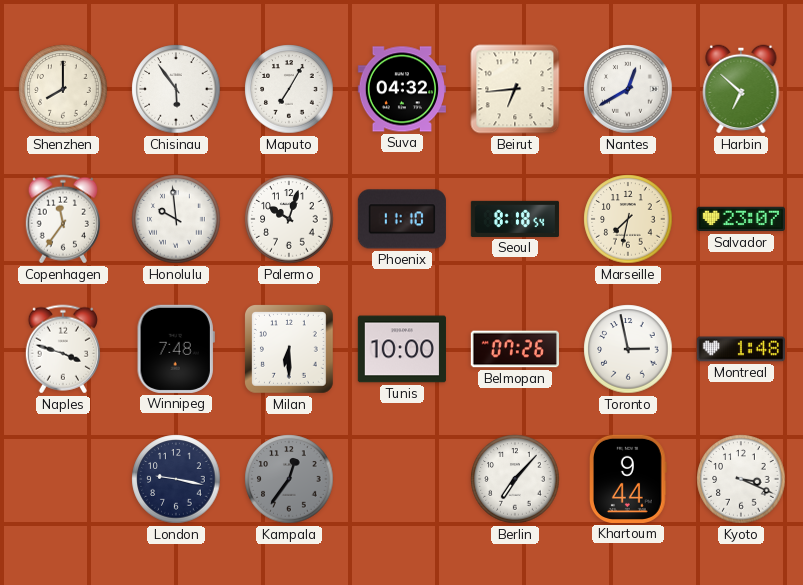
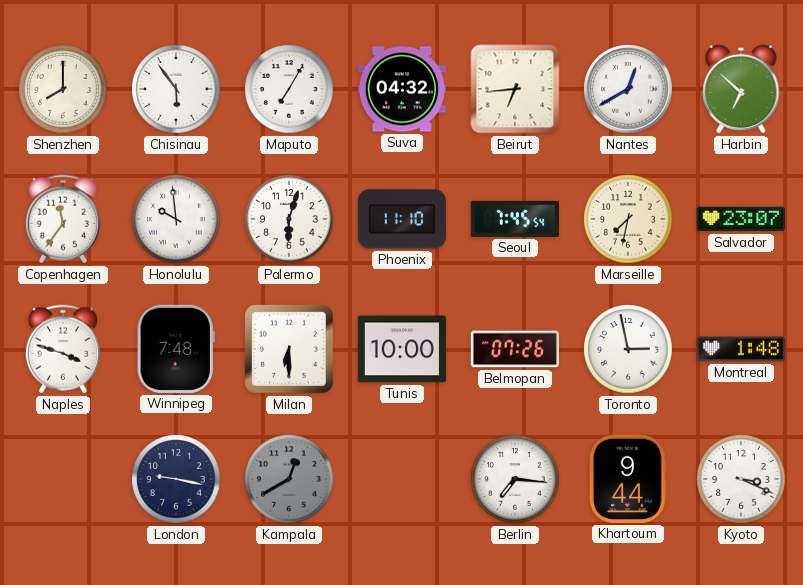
Palermo: 10:03 -> 6:03 (289, 219)
Seoul: 8:18 -> 7:45 (515, 219)
Kampala: 12:36 -> 12:40 (289, 479)
Berlin: 7:07 -> 7:16 (515, 479)
